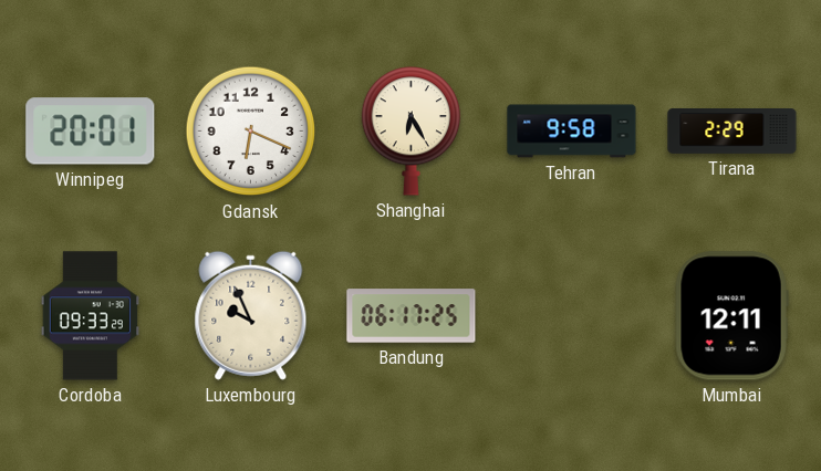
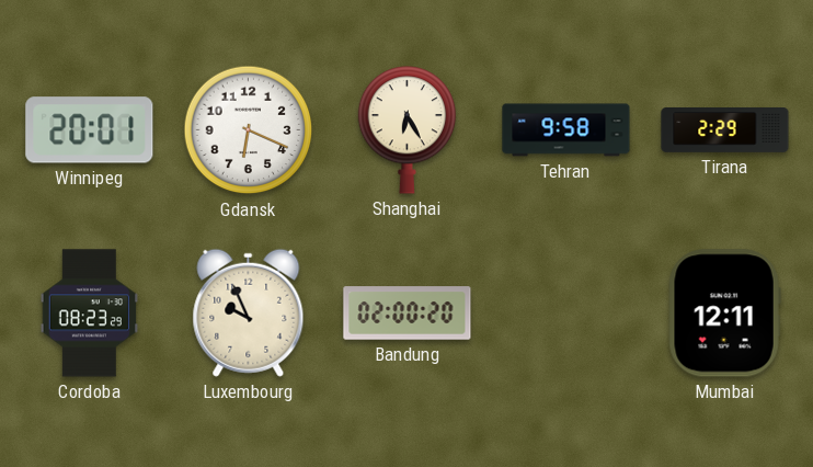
Cordoba: 09:33 -> 08:23 (89, 314)
Bandung: 06:17 -> 02:00 (408, 314)
